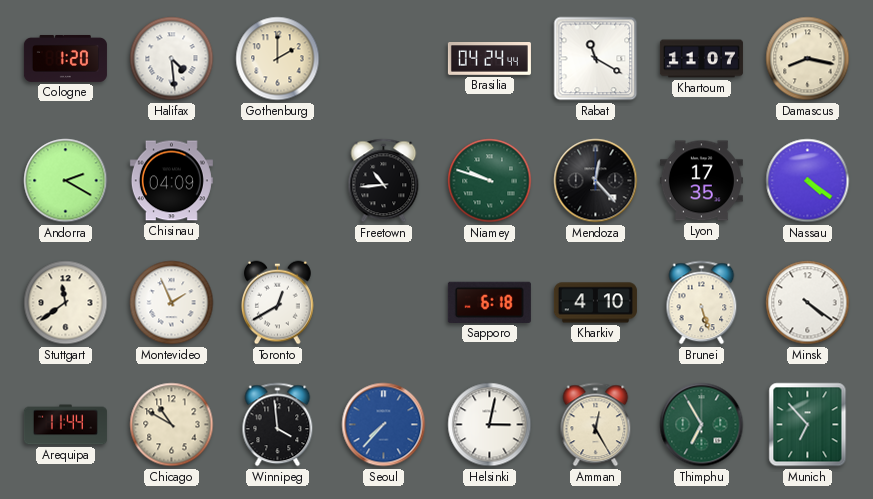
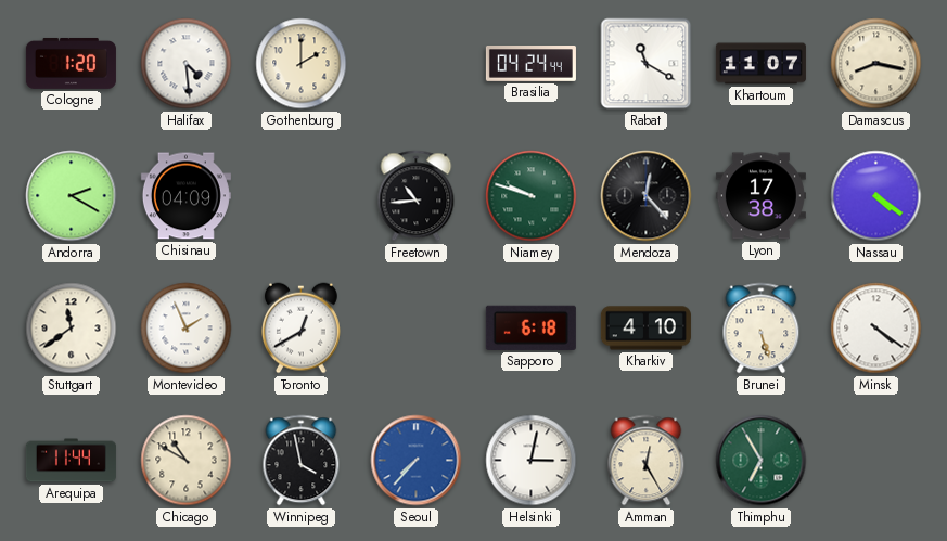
Lyon: 17:35 -> 17:38 (760, 196)
Winnipeg: 3:59 -> 3:58 (302, 461)
Munich: 6:53 -> none (808, 425)
